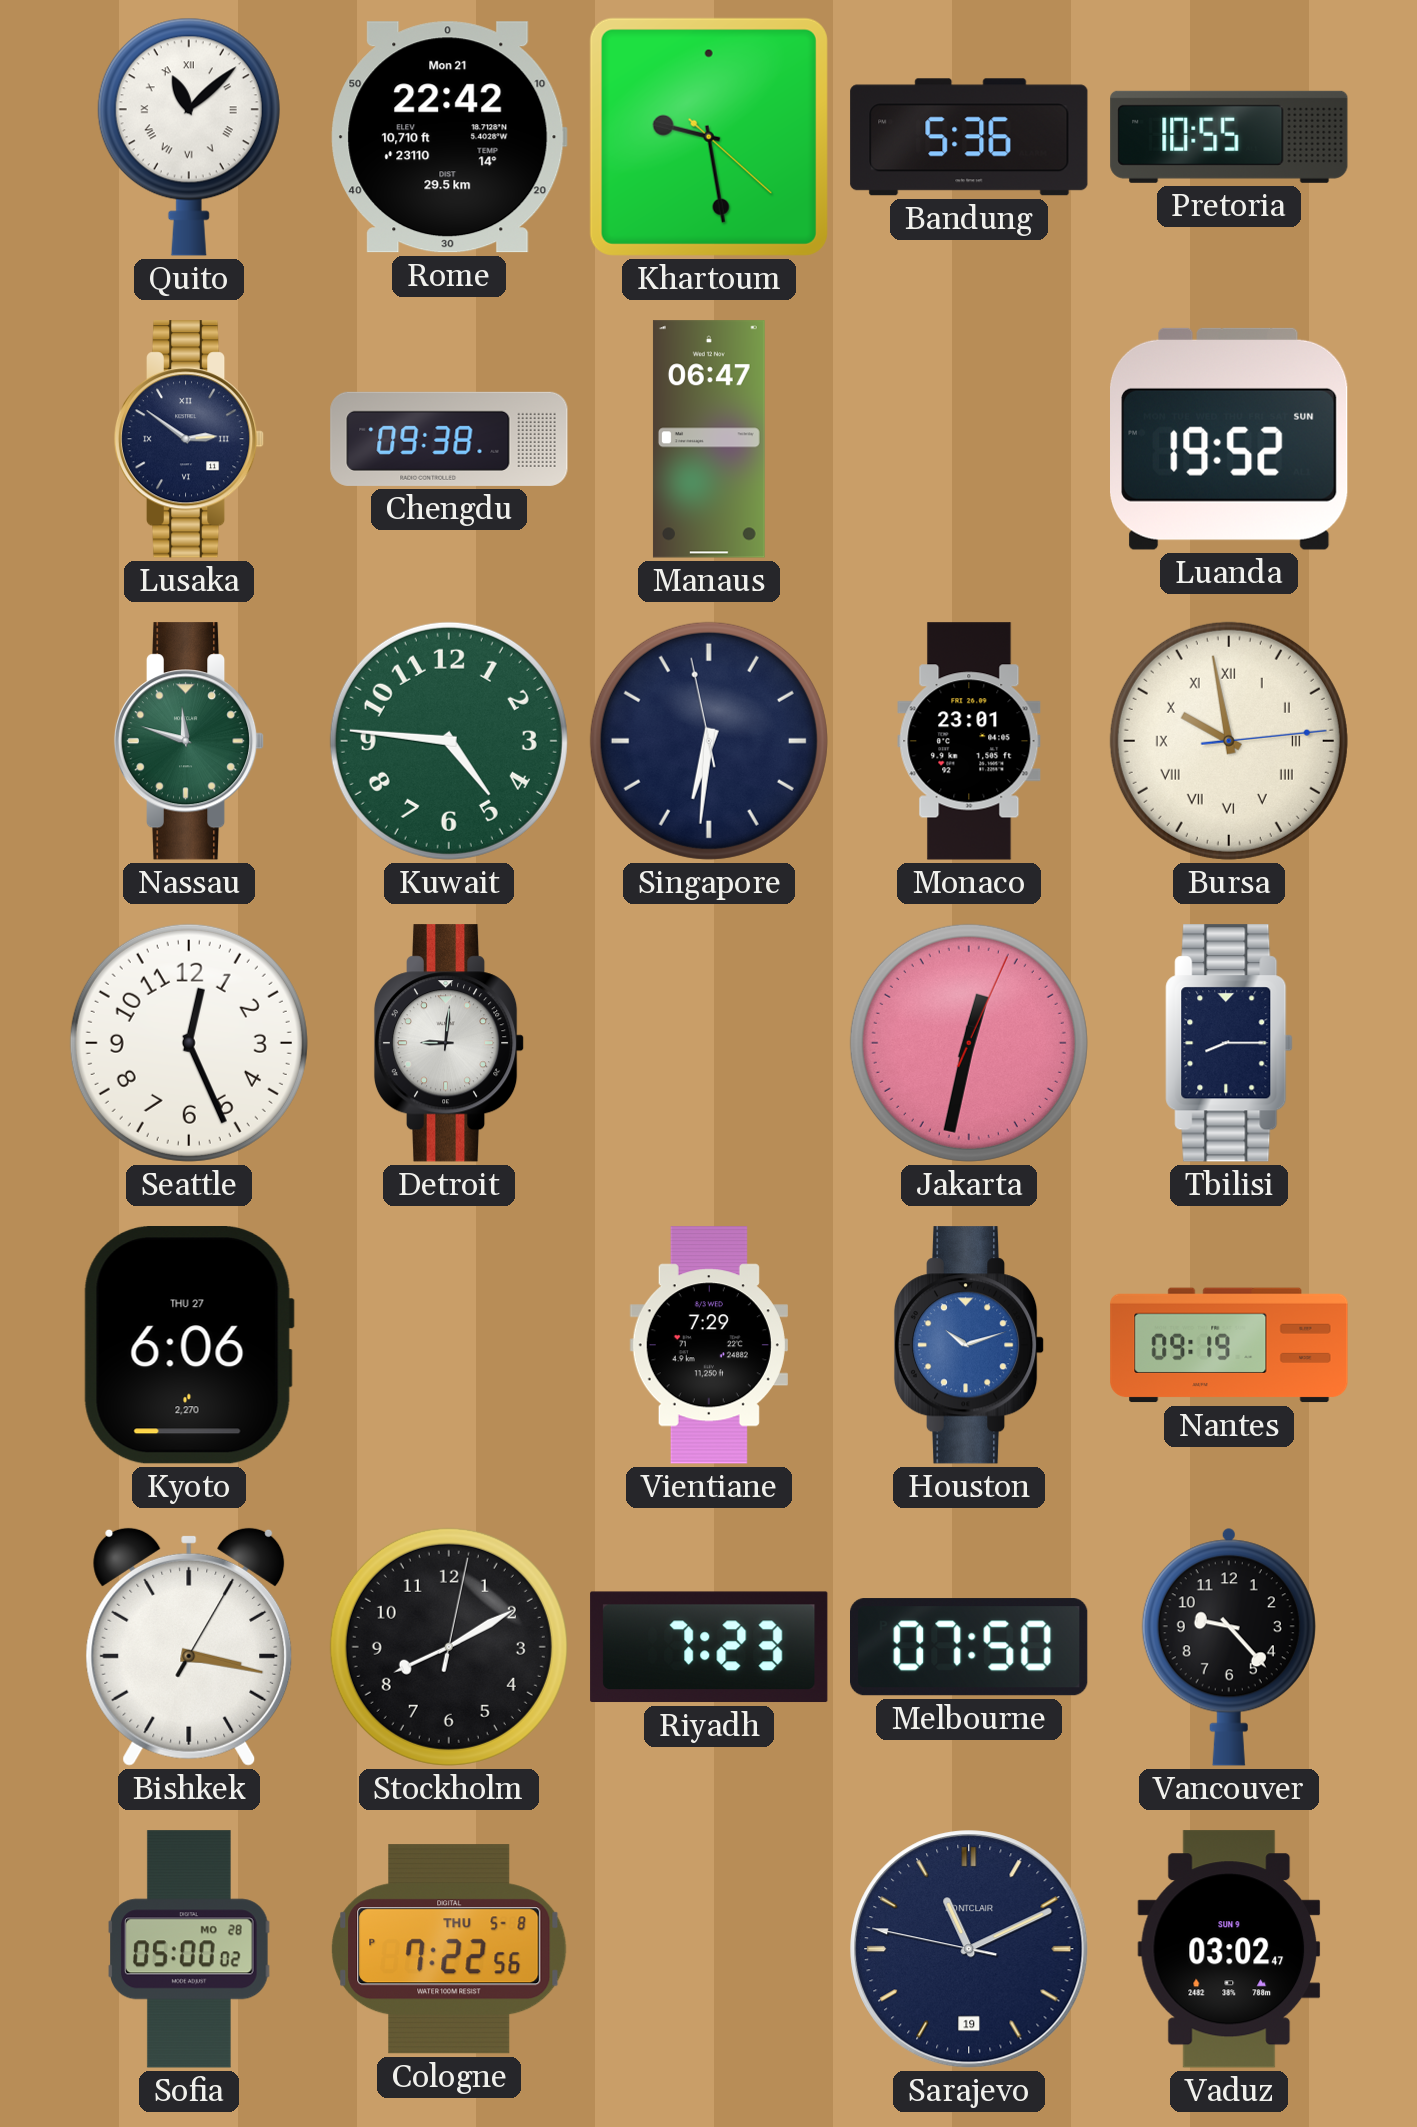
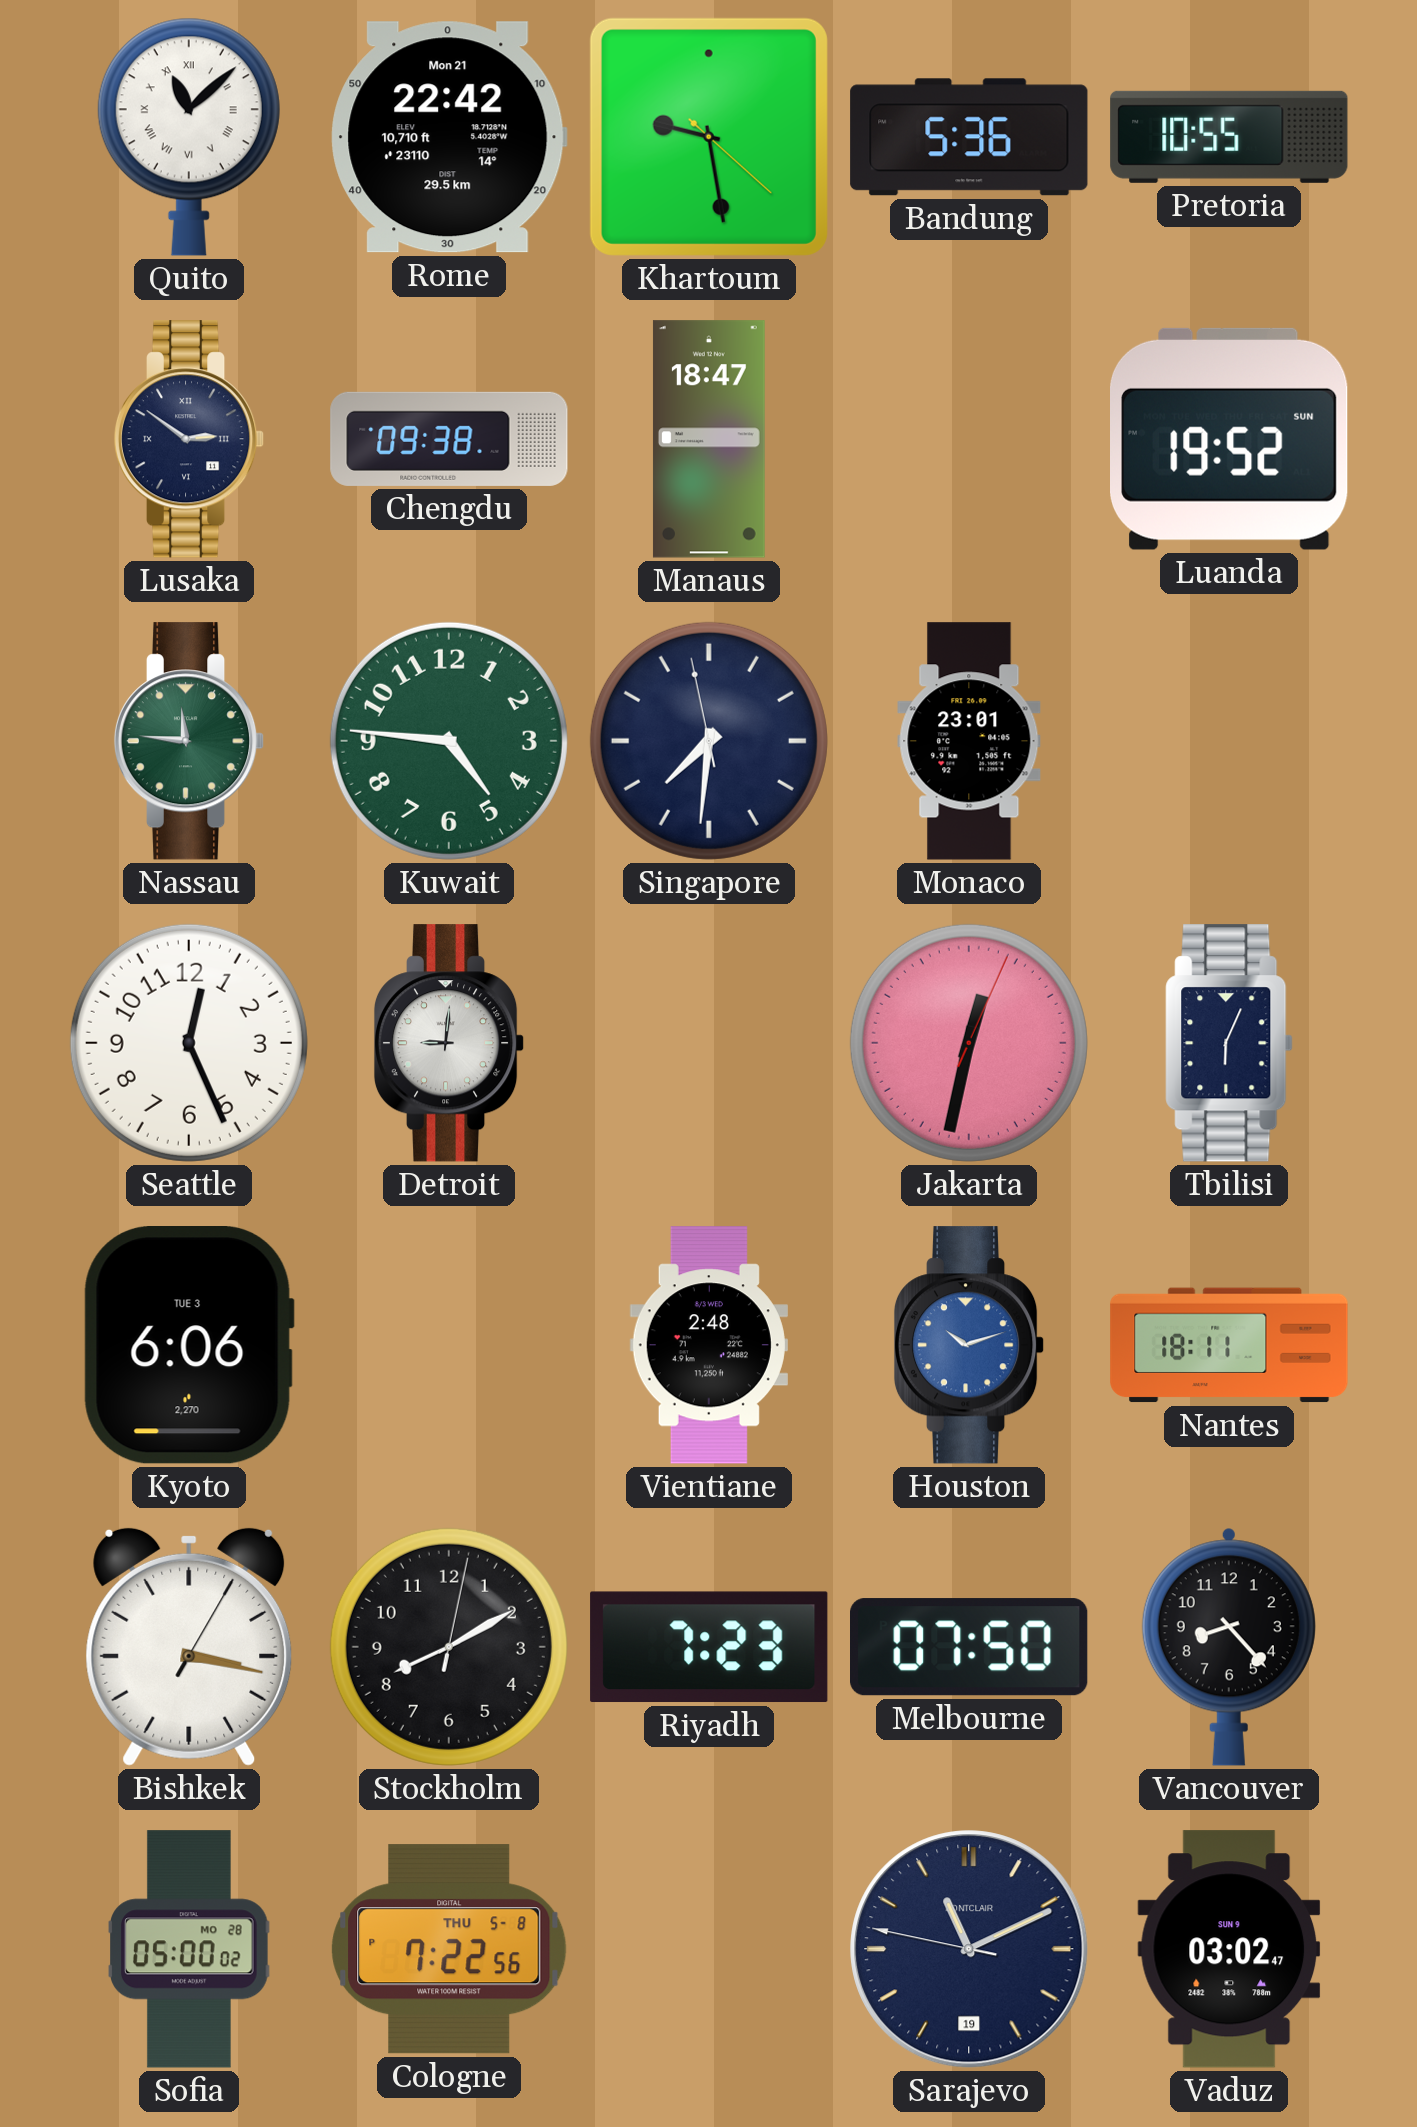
Manaus: 06:47 -> 18:47 (709, 439)
Nassau: 11:48 -> 11:46 (189, 741)
Singapore: 6:30 -> 7:30 (709, 741)
Bursa: 9:58 -> none (1229, 741)
Tbilisi: 8:15 -> 6:04 (1229, 1043)
Kyoto date: THU 27 -> TUE 3 (189, 1346)
Vientiane: 7:29 -> 2:48 (709, 1345)
Nantes: 09:19 -> 18:11 (1229, 1345)
Vancouver: 9:23 -> 8:23 (1229, 1647)
